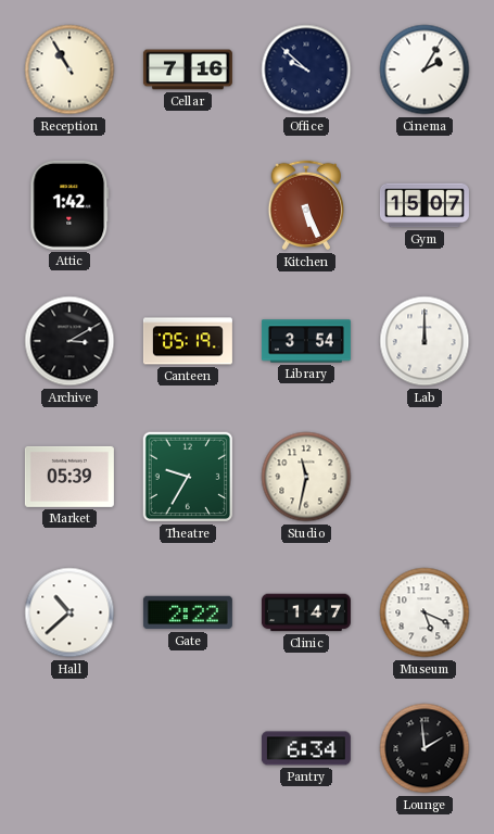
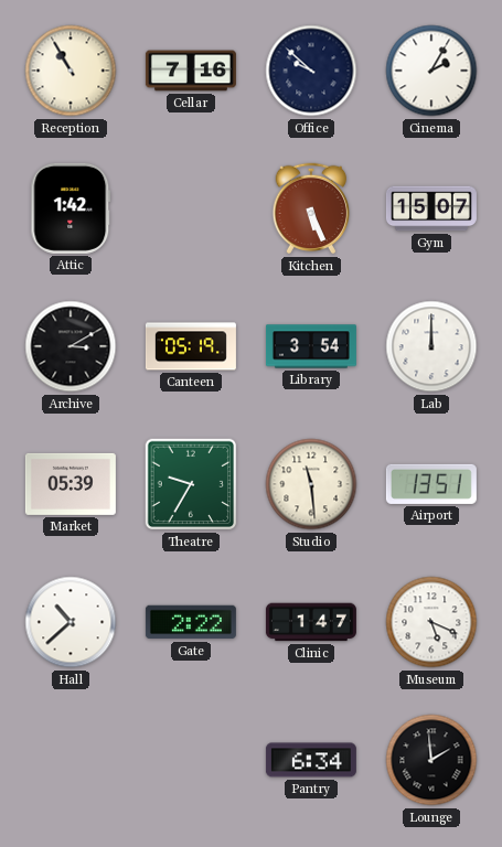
Studio: 11:32 -> 11:29 (311, 484)
Airport: none -> 13:51 (431, 484)
